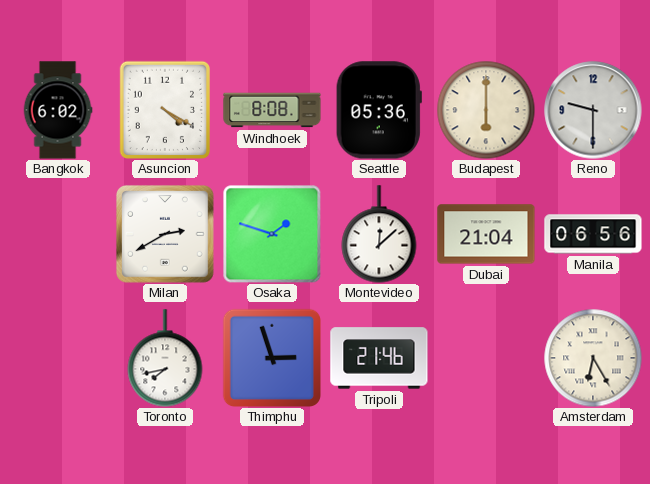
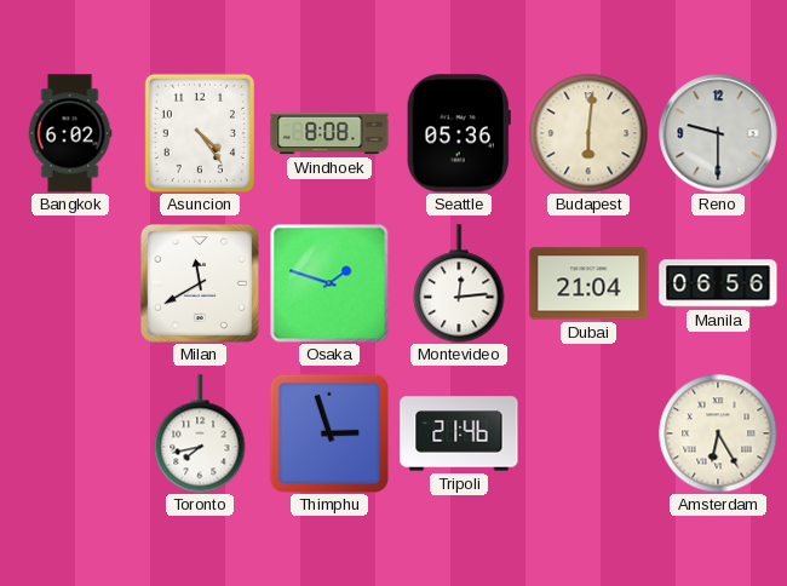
Asuncion: 4:20 -> 4:24 (199, 132)
Budapest: 6:00 -> 6:01 (588, 133)
Milan: 2:40 -> 11:40 (200, 283)
Montevideo: 12:08 -> 12:14 (459, 283)
